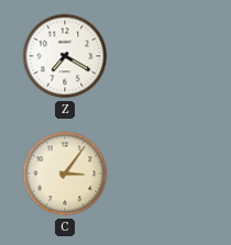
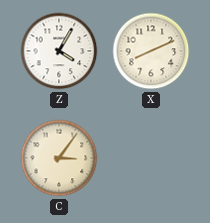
Z: 7:20 -> 4:05 (59, 51)
X: none -> 8:11 (151, 51)
